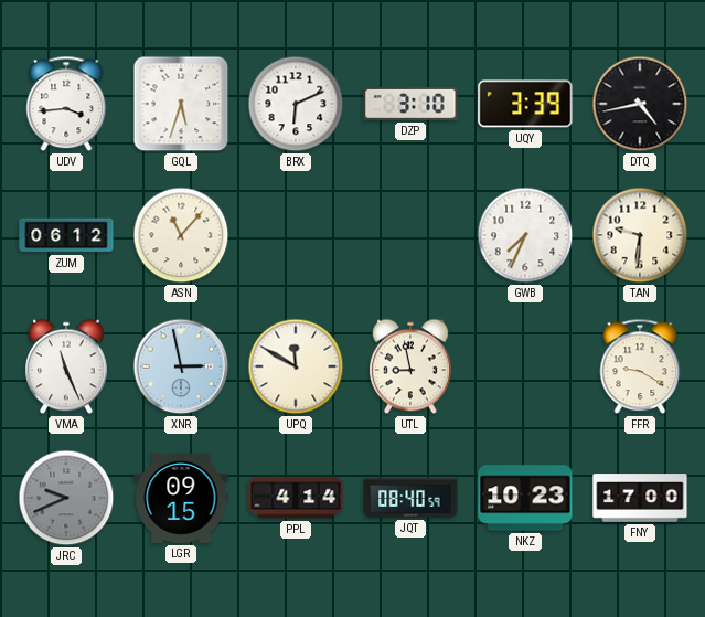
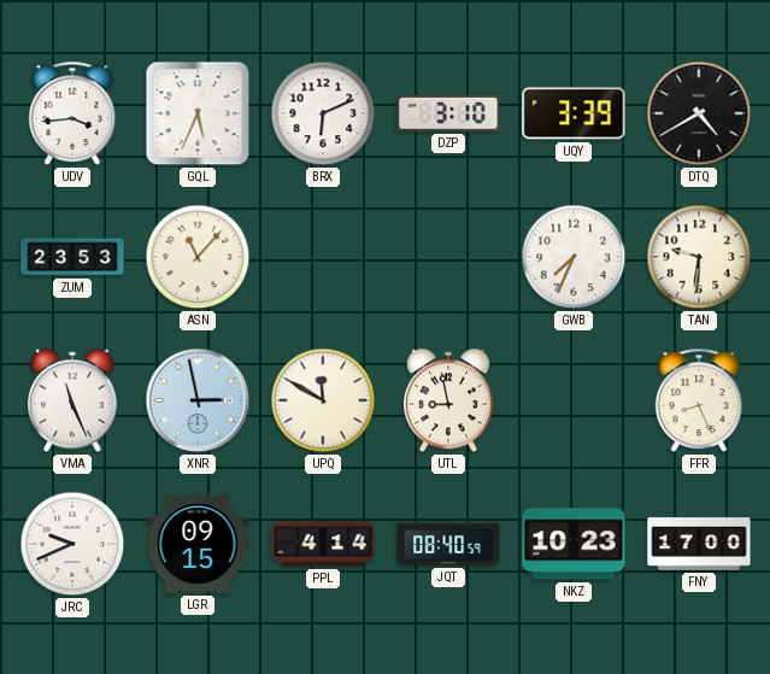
GQL: 5:33 -> 5:34 (198, 113)
DTQ: 4:43 -> 4:40 (699, 113)
ZUM: 06:12 -> 23:53 (72, 257)
FFR: 9:20 -> 8:26 (699, 400)
JRC dial: grey -> white (72, 544)
